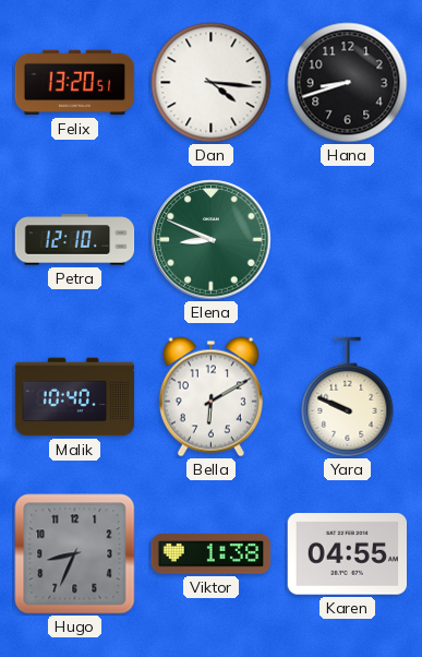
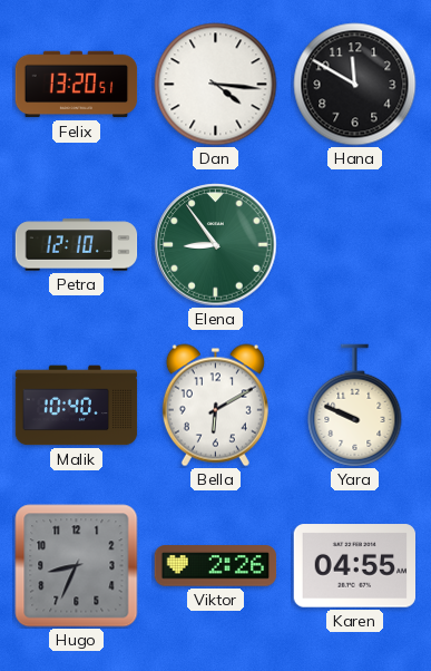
Hana: 8:42 -> 11:50 (355, 85)
Elena: 8:49 -> 8:54 (216, 245)
Viktor: 1:38 -> 2:26 (216, 566)
